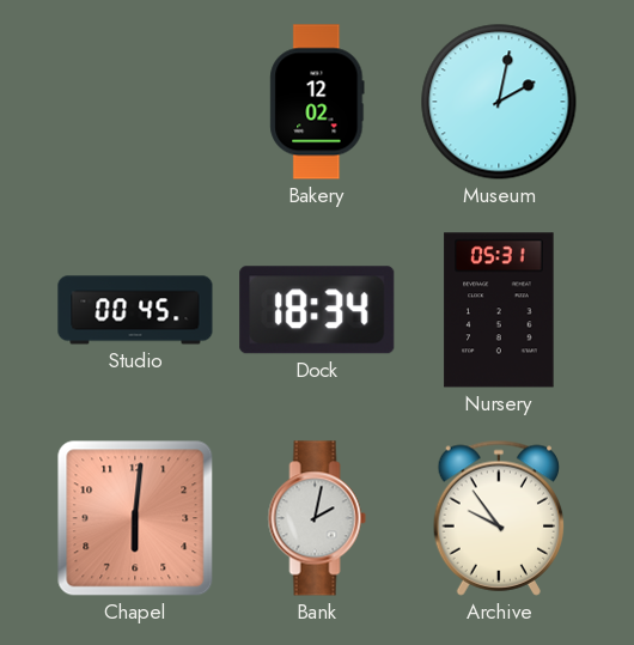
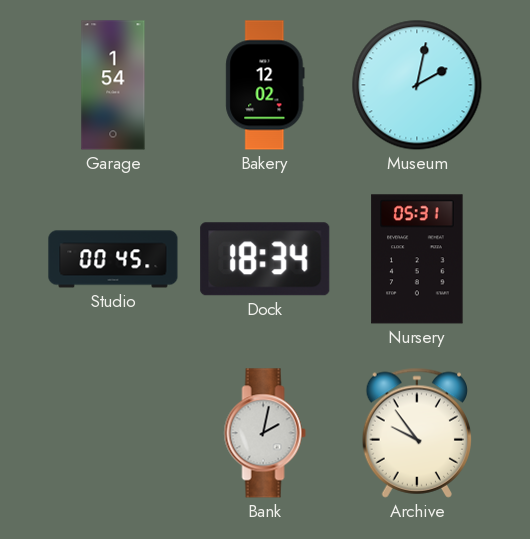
Garage: none -> 1:54 (113, 85)
Chapel: 6:01 -> none (135, 518)
